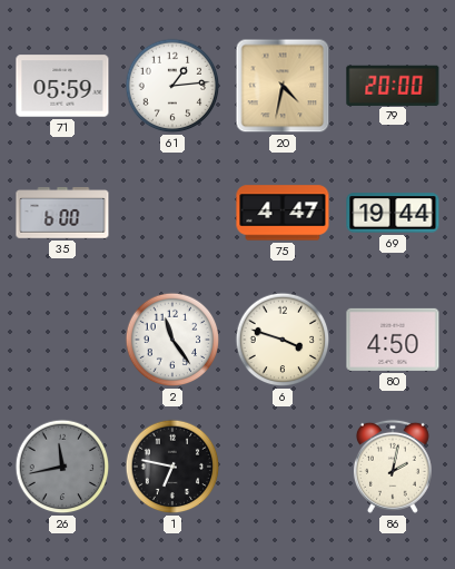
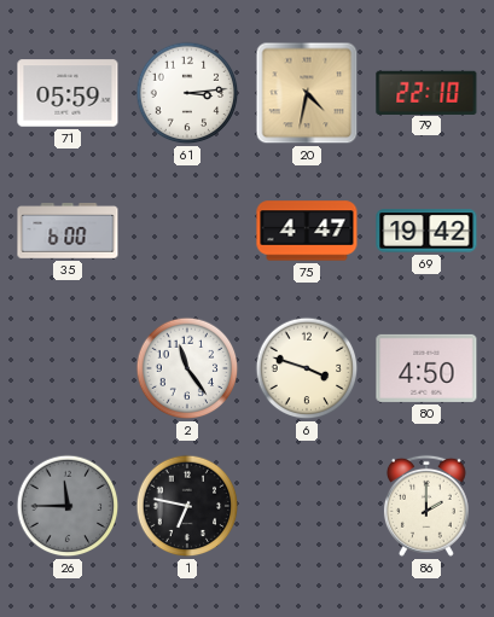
61: 1:14 -> 3:14 (187, 93)
79: 20:00 -> 22:10 (426, 92)
69: 19:44 -> 19:42 (426, 231)
26: 11:43 -> 11:45 (68, 506)
86: 2:02 -> 2:00 (426, 506)
